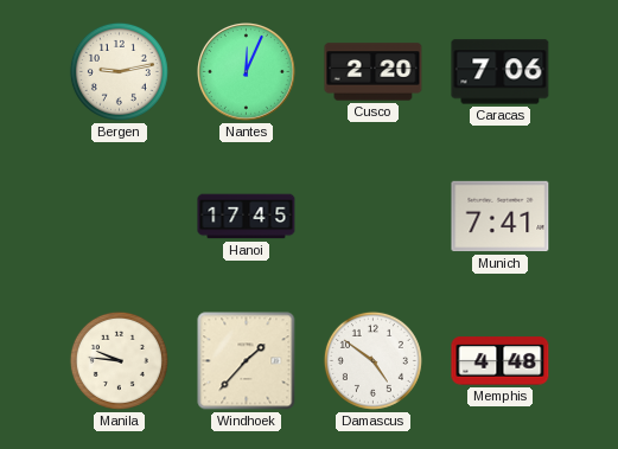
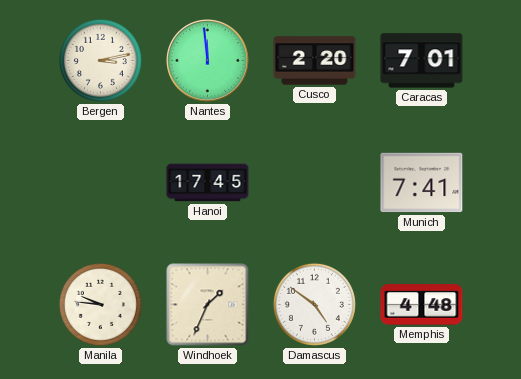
Bergen: 9:13 -> 3:13 (100, 60)
Nantes: 12:04 -> 11:59 (208, 61)
Caracas: 7:06 -> 7:01 (422, 61)
Windhoek: 1:37 -> 1:34 (208, 305)
